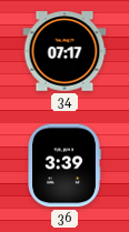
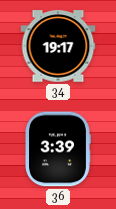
34: 07:17 -> 19:17 (58, 46)
